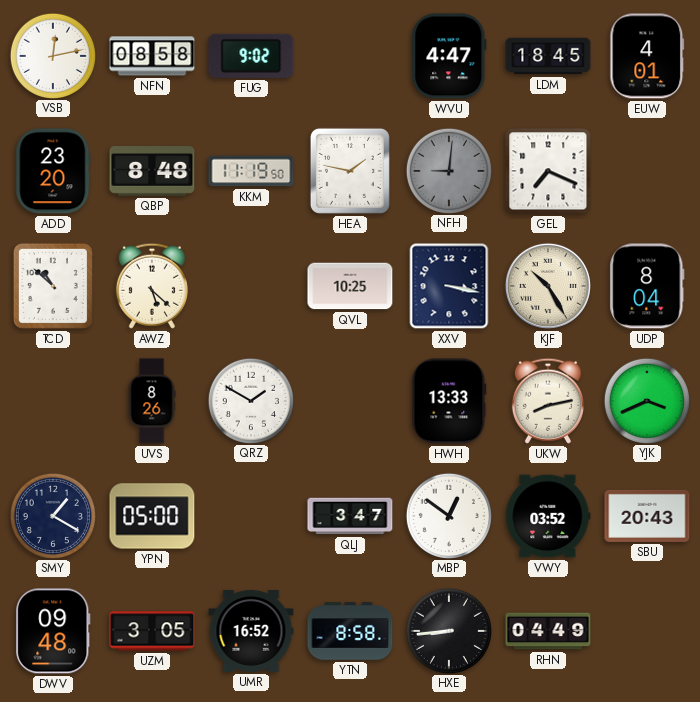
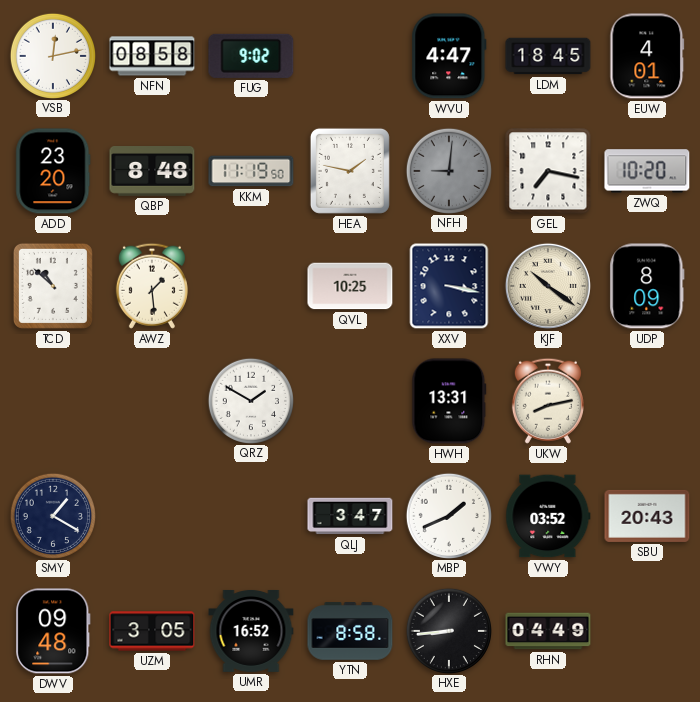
GEL: 7:19 -> 7:17 (548, 171)
ZWQ: none -> 10:20 (647, 171)
AWZ: 5:22 -> 1:29 (152, 286)
KJF: 10:25 -> 10:21 (548, 286)
UDP: 8:04 -> 8:09 (647, 286)
UVS: 8:26 -> none (152, 401)
HWH: 13:33 -> 13:31 (449, 401)
YJK: 3:41 -> none (646, 400)
YPN: 05:00 -> none (152, 516)
MBP: 12:51 -> 1:41 (448, 515)
